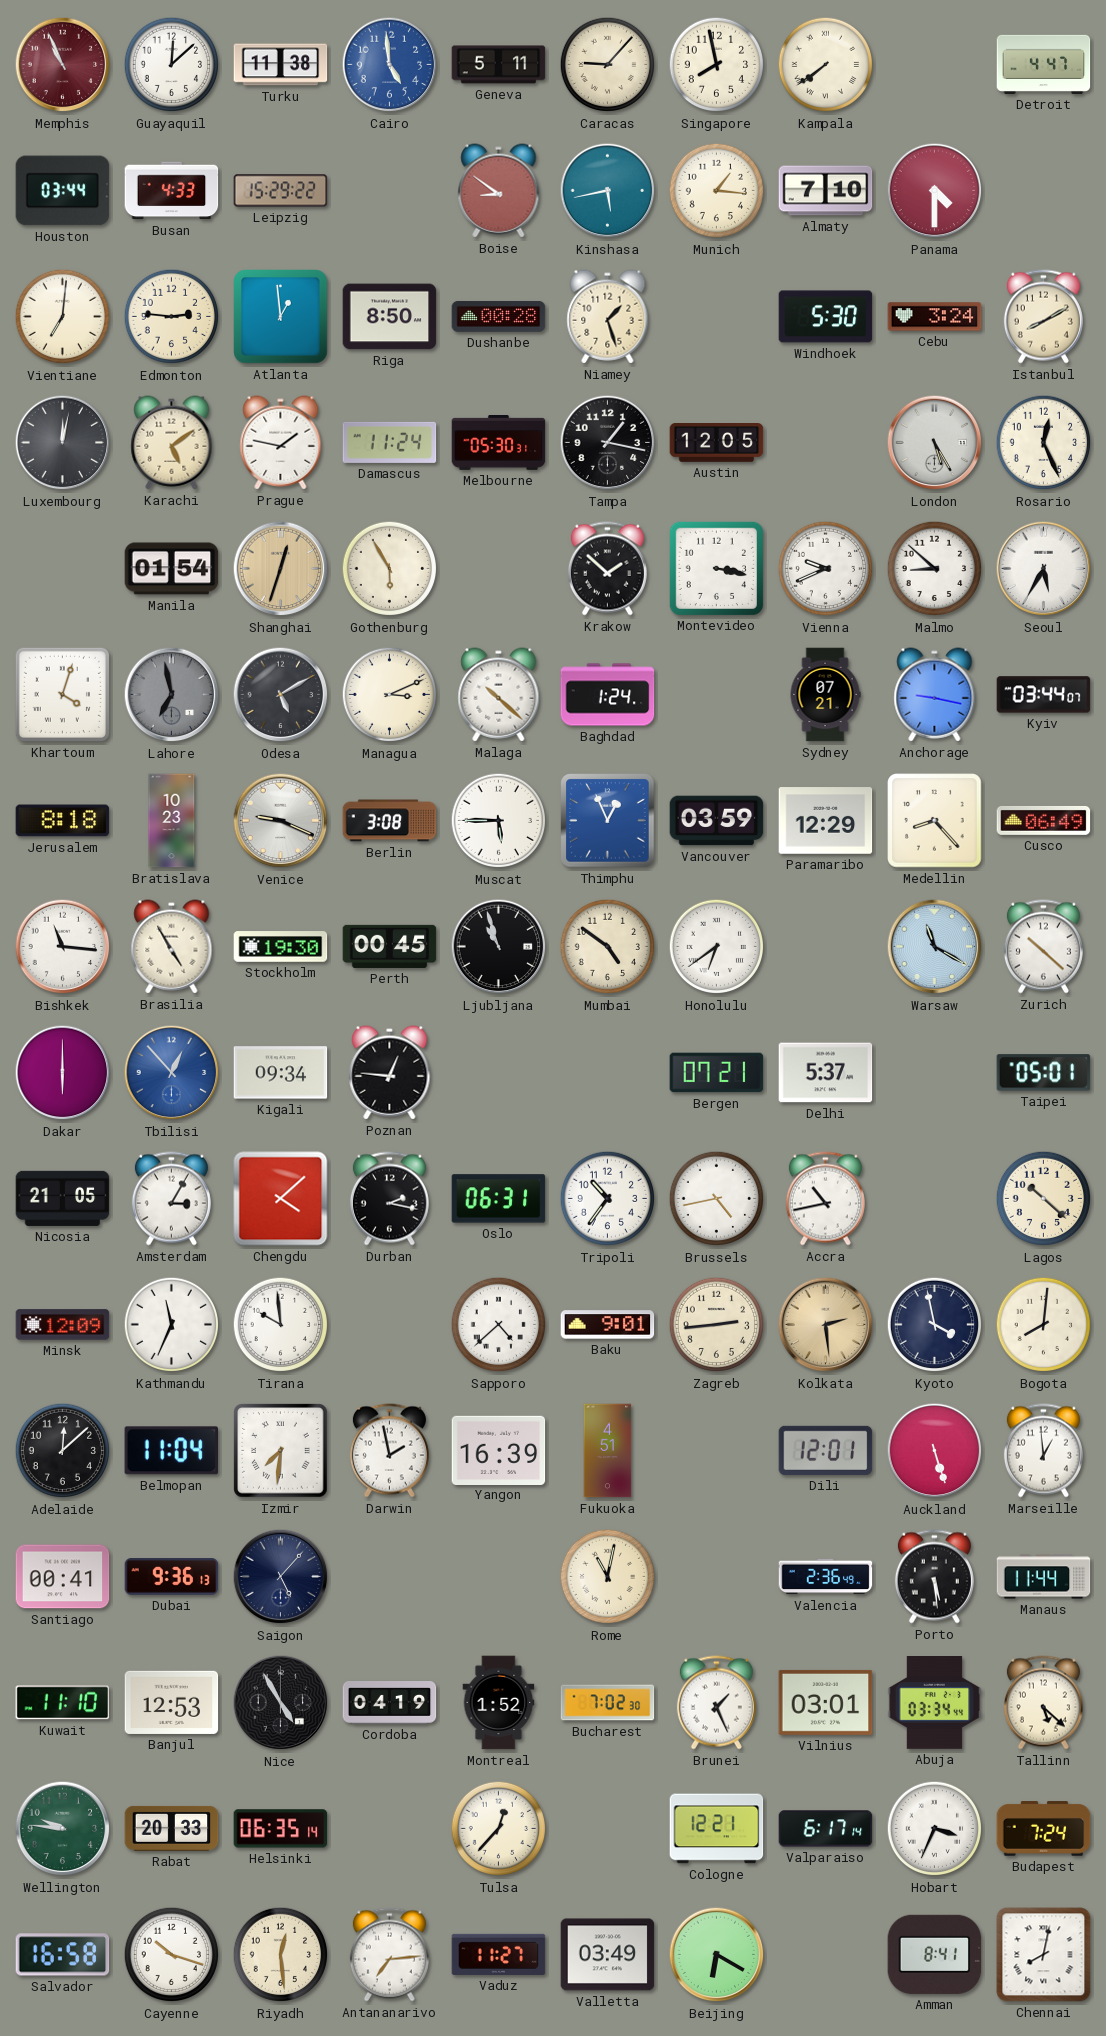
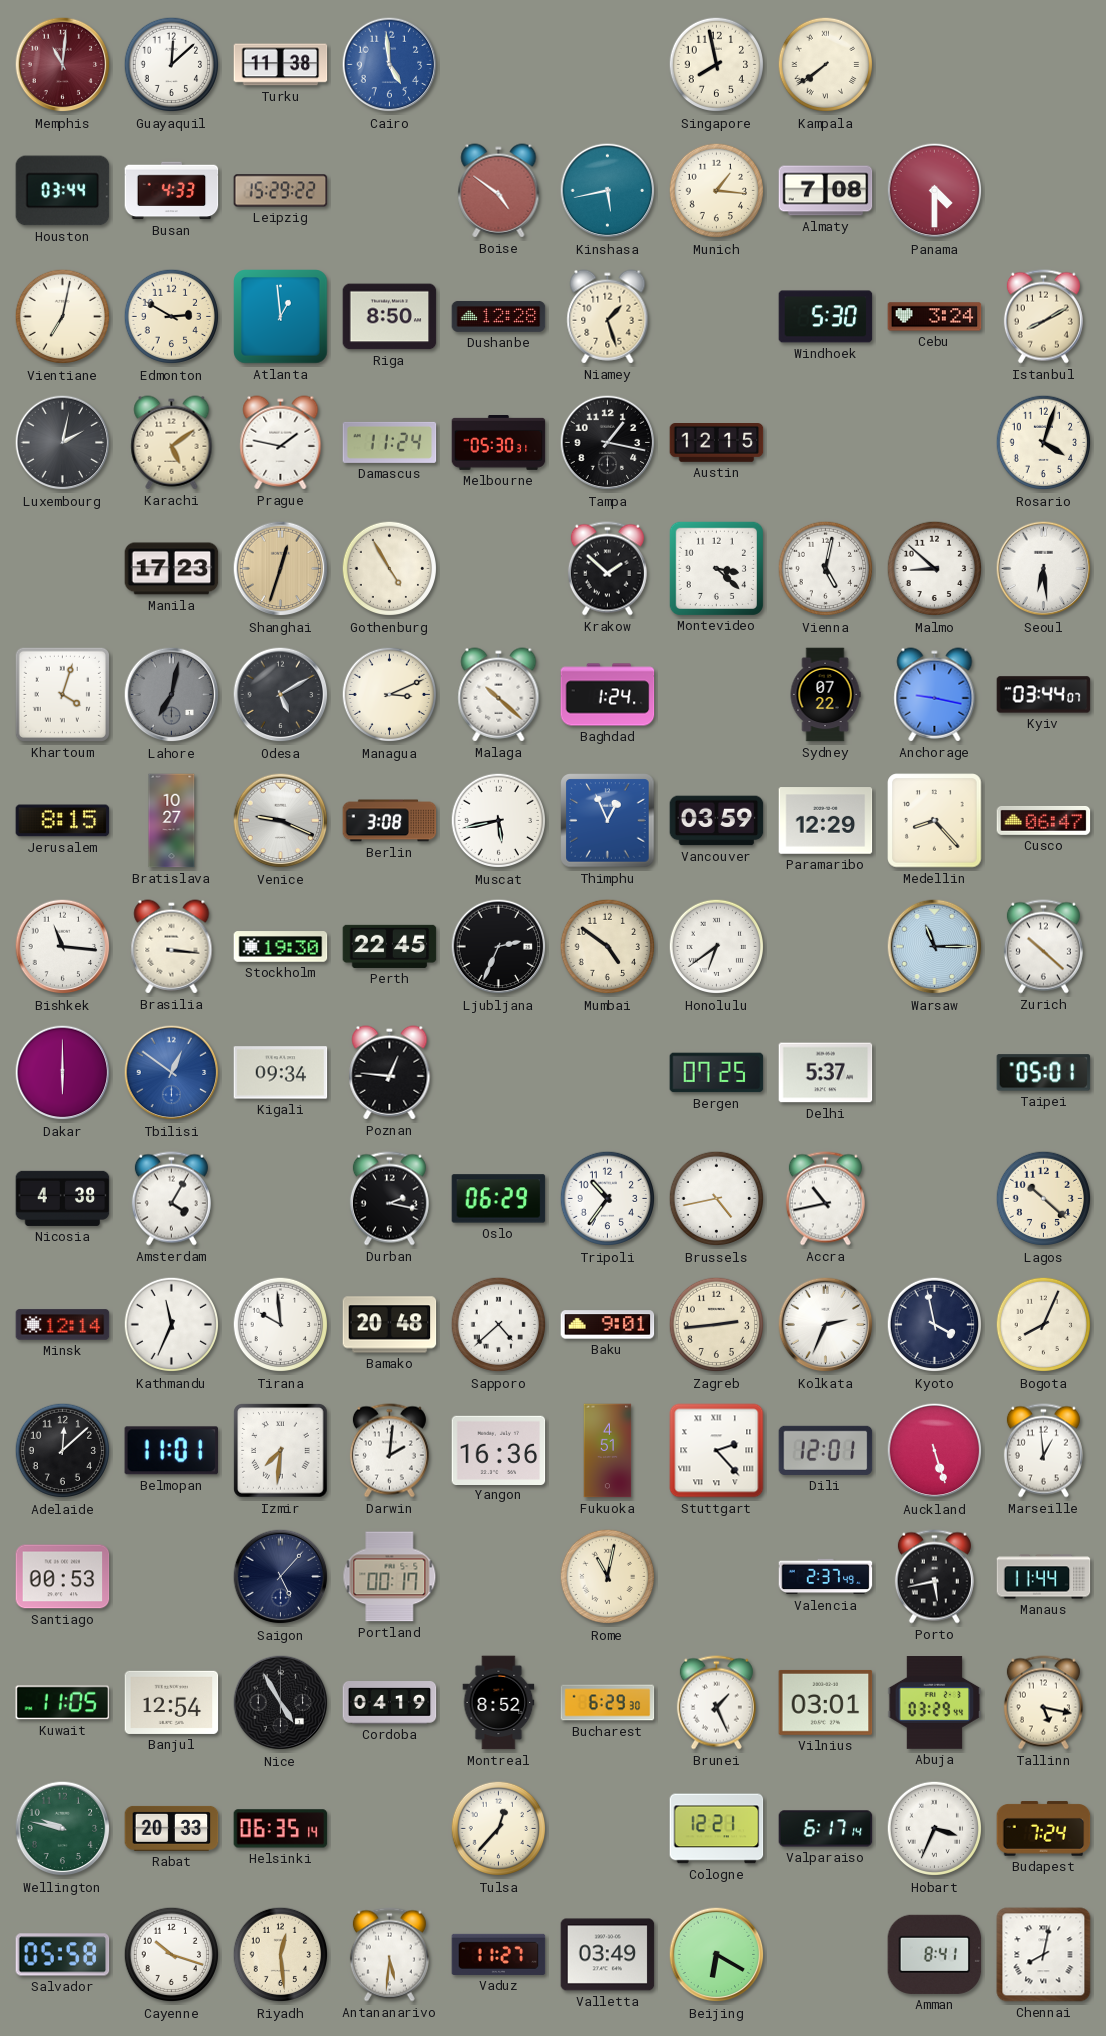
Memphis: 10:56 -> 11:01 (63, 65)
Geneva: 5:11 -> none (499, 65)
Caracas: 9:07 -> none (608, 65)
Detroit: 4:47 -> none (1044, 64)
Boise: 8:51 -> 4:51 (499, 191)
Almaty: 7:10 -> 7:08 (826, 191)
Vientiane: 7:01 -> 7:02 (63, 317)
Edmonton: 2:46 -> 2:50 (172, 317)
Dushanbe: 00:28 -> 12:28 (499, 316)
Luxembourg: 12:02 -> 2:02 (63, 443)
Austin: 12:05 -> 12:15 (717, 443)
London: 5:25 -> none (935, 443)
Rosario: 12:26 -> 4:03 (1044, 443)
Manila: 01:54 -> 17:23 (172, 569)
Gothenburg: 5:55 -> 4:55 (390, 569)
Montevideo: 3:17 -> 3:22 (716, 568)
Vienna: 9:41 -> 5:02 (826, 569)
Seoul: 5:35 -> 6:29 (1044, 569)
Lahore: 6:58 -> 7:02 (172, 695)
Sydney: 07:21 -> 07:22 (825, 695)
Jerusalem: 8:18 -> 8:15 (63, 821)
Bratislava: 10:23 -> 10:27 (172, 821)
Muscat: 5:45 -> 5:43 (499, 821)
Cusco: 06:49 -> 06:47 (1044, 821)
Brasilia: 4:55 -> 3:16 (172, 947)
Perth: 00:45 -> 22:45 (390, 946)
Ljubljana: 10:57 -> 2:34 (499, 947)
Warsaw: 11:20 -> 11:15 (935, 947)
Tbilisi: 12:53 -> 12:51 (172, 1073)
Bergen: 07:21 -> 07:25 (717, 1073)
Nicosia: 21:05 -> 4:38 (63, 1198)
Amsterdam: 3:05 -> 4:05 (171, 1199)
Chengdu: 4:08 -> none (281, 1199)
Oslo: 06:31 -> 06:29 (499, 1199)
Minsk: 12:09 -> 12:14 (63, 1325)
Bamako: none -> 20:48 (390, 1325)
Kolkata: 2:29 -> 2:34 (826, 1325)
Kolkata dial: champagne -> white (826, 1325)
Bogota: 8:01 -> 8:04 (1044, 1325)
Belmopan: 11:04 -> 11:01 (172, 1451)
Darwin: 1:58 -> 2:01 (389, 1451)
Yangon: 16:39 -> 16:36 (499, 1450)
Stuttgart: none -> 2:23 (717, 1451)
Santiago: 00:41 -> 00:53 (63, 1577)
Dubai: 9:36 -> none (172, 1577)
Portland: none -> 00:17 (390, 1577)
Valencia: 2:36 -> 2:37 (826, 1577)
Porto: 5:29 -> 5:43 (934, 1577)
Kuwait: 11:10 -> 11:05 (63, 1703)
Banjul: 12:53 -> 12:54 (172, 1702)
Montreal: 1:52 -> 8:52 (499, 1703)
Bucharest: 7:02 -> 6:29 (608, 1703)
Abuja: 03:34 -> 03:29 (935, 1703)
Tallinn: 5:22 -> 5:17 (1043, 1703)
Wellington: 9:46 -> 9:47 (63, 1829)
Salvador: 16:58 -> 05:58 (63, 1955)
Antananarivo: 7:14 -> 5:31 (389, 1955)
